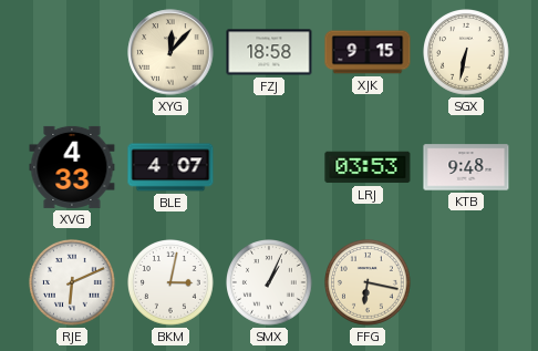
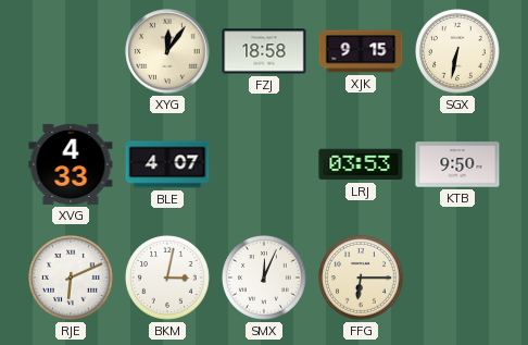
XYG: 12:07 -> 12:06 (167, 51)
KTB: 9:48 -> 9:50 (457, 164)
SMX: 1:04 -> 12:04 (265, 279)
FFG: 6:17 -> 6:15 (362, 279)
